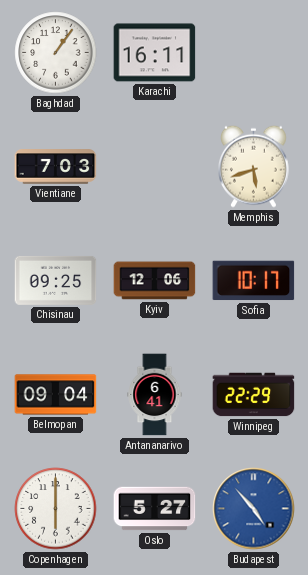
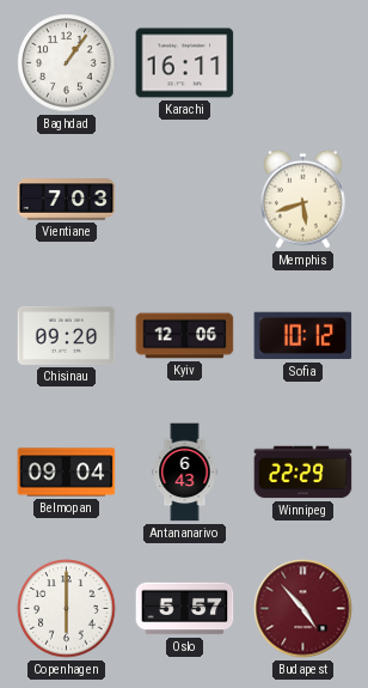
Chisinau: 09:25 -> 09:20 (67, 335)
Sofia: 10:17 -> 10:12 (303, 336)
Antananarivo: 6:41 -> 6:43 (185, 473)
Oslo: 5:27 -> 5:57 (185, 609)
Budapest dial: blue -> burgundy (303, 609)
